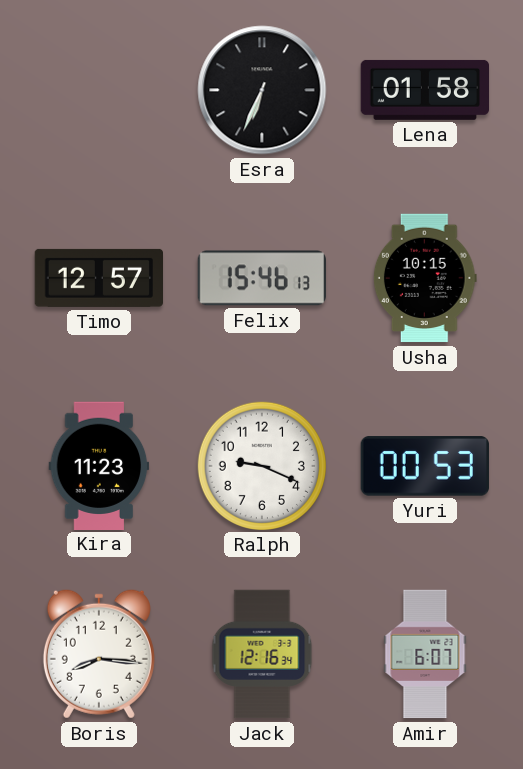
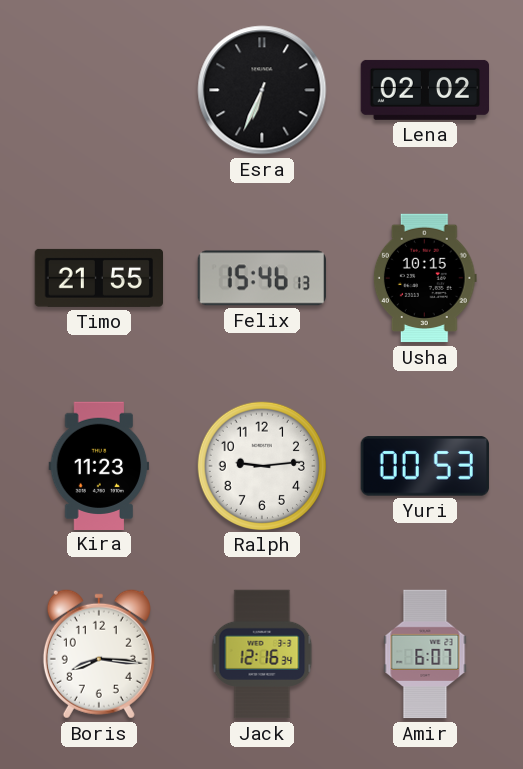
Lena: 01:58 -> 02:02 (425, 90)
Timo: 12:57 -> 21:55 (99, 278)
Ralph: 9:19 -> 9:14 (261, 465)
